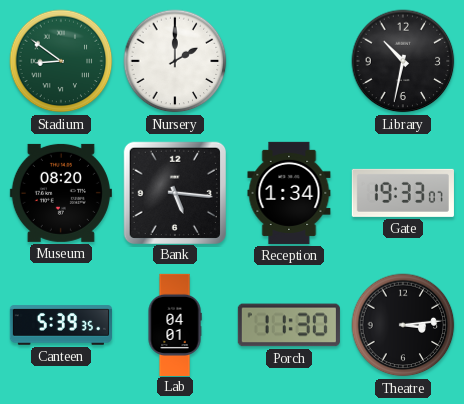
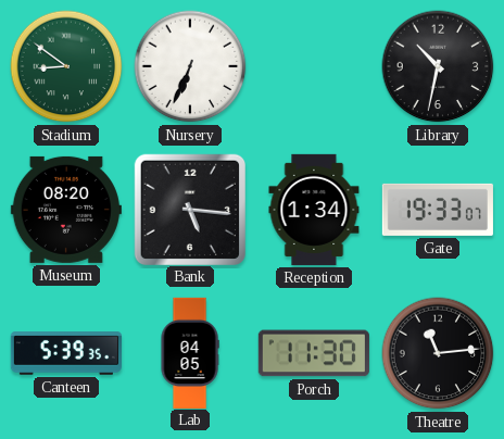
Nursery: 2:00 -> 6:34 (190, 66)
Lab: 04:01 -> 04:05 (190, 352)
Theatre: 3:14 -> 11:14 (438, 353)
